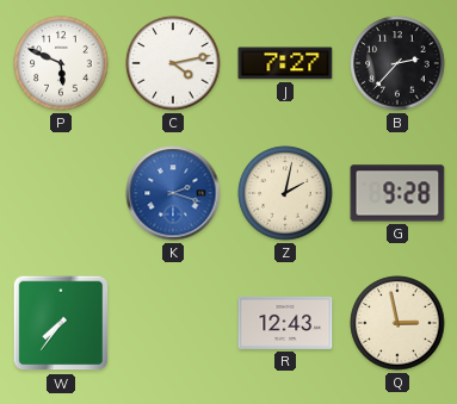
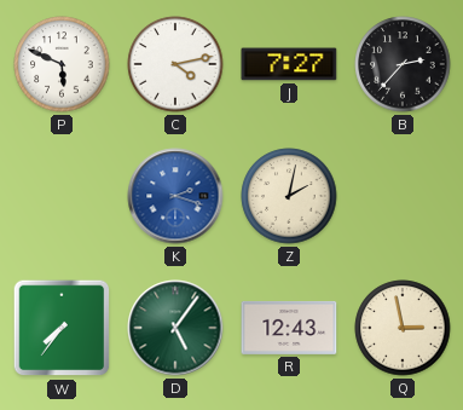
G: 9:28 -> none (397, 193)
D: none -> 5:06 (175, 328)
